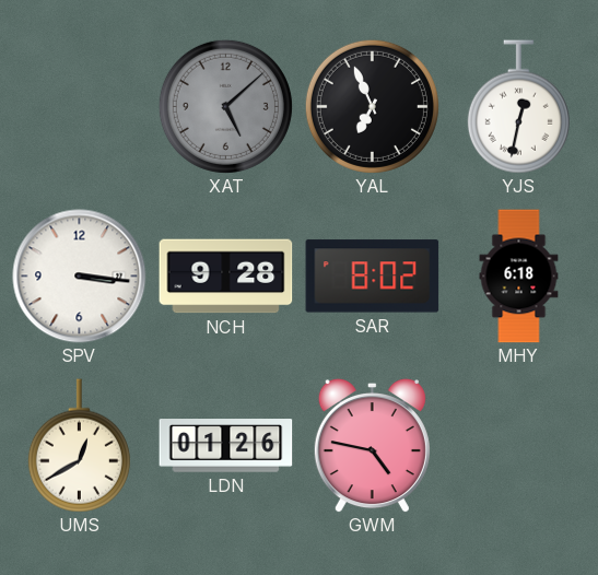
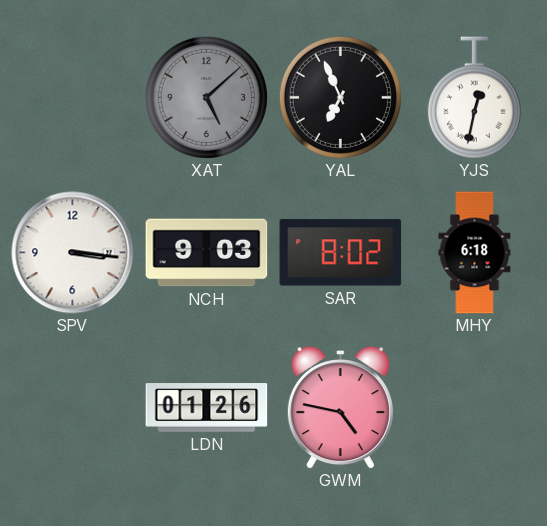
NCH: 9:28 -> 9:03 (207, 253)
UMS: 12:40 -> none (79, 446)
